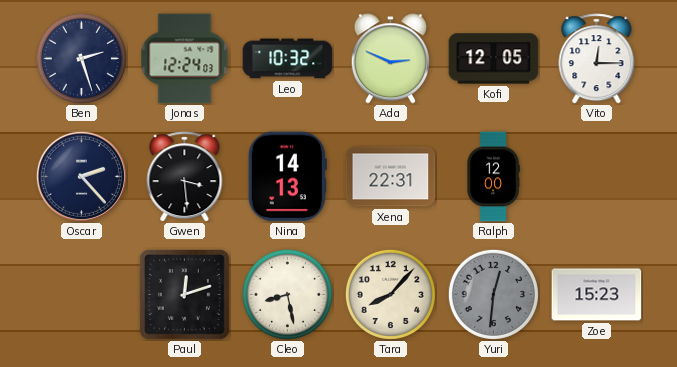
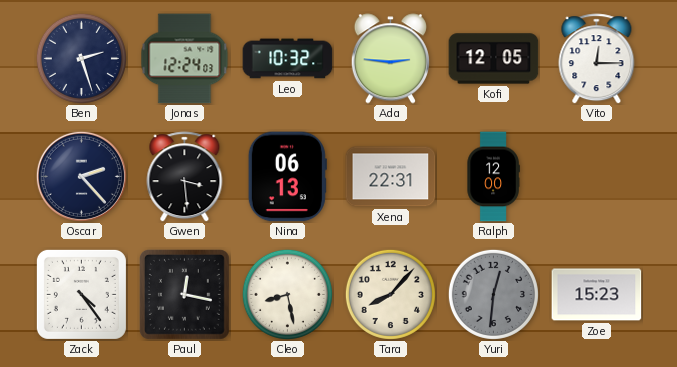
Ada: 2:49 -> 2:46 (390, 59)
Nina: 14:13 -> 06:13 (287, 177)
Zack: none -> 4:24 (81, 294)
Paul: 12:12 -> 12:17 (184, 294)
